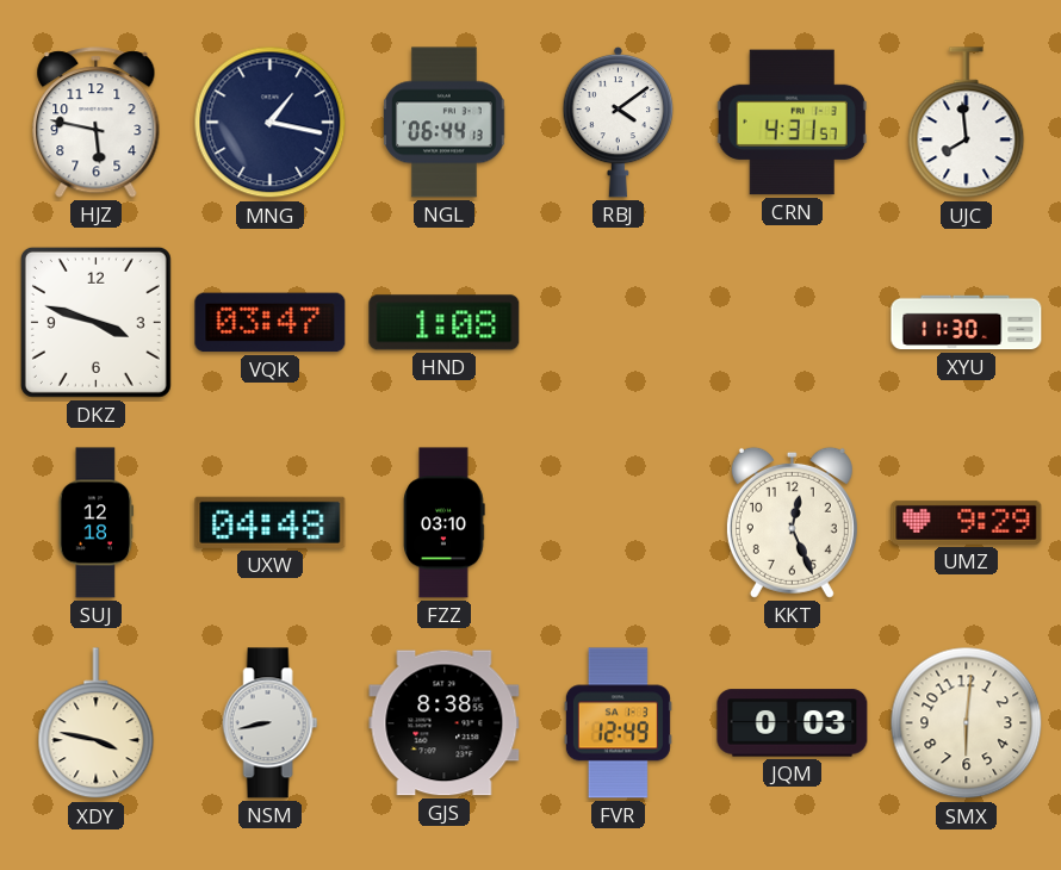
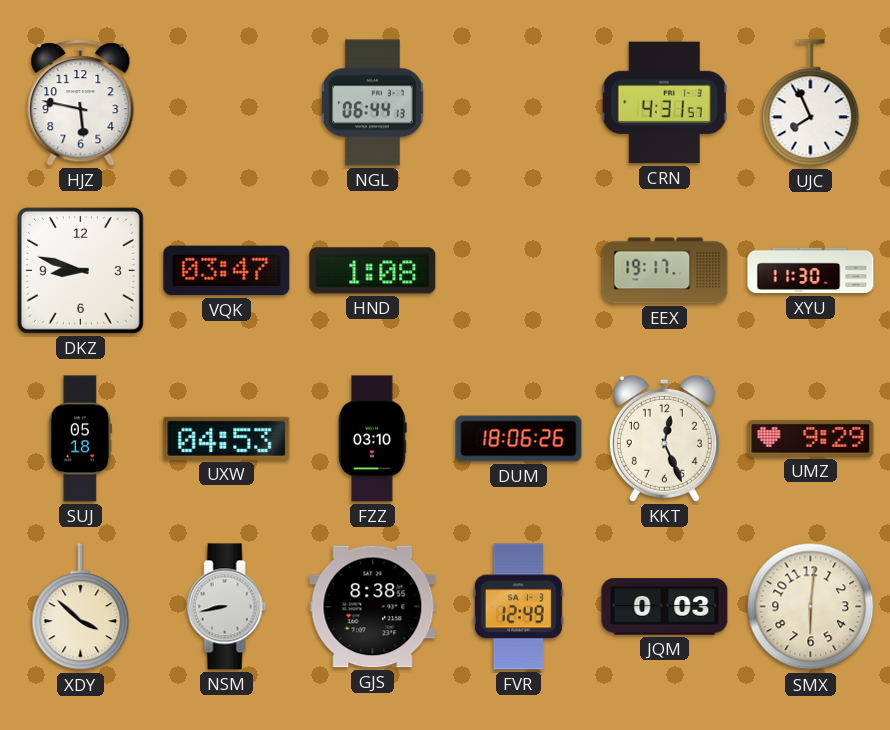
MNG: 1:17 -> none (271, 123)
RBJ: 4:09 -> none (619, 122)
UJC: 7:59 -> 7:56 (811, 103)
DKZ: 3:48 -> 8:48 (80, 270)
EEX: none -> 19:17 (665, 271)
SUJ: 12:18 -> 05:18 (81, 439)
UXW: 04:48 -> 04:53 (227, 438)
DUM: none -> 18:06 (519, 439)
XDY: 3:47 -> 3:52 (81, 607)
